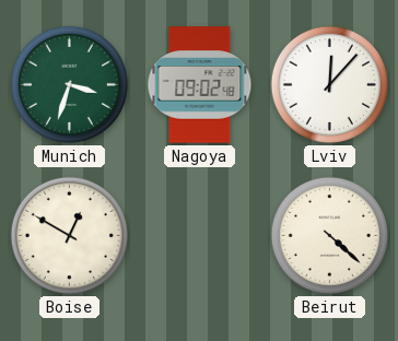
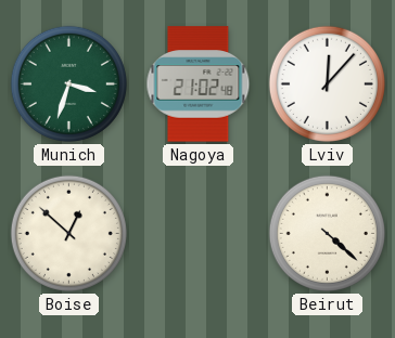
Nagoya: 09:02 -> 21:02 (199, 84)
Boise: 12:50 -> 12:52 (68, 233)
